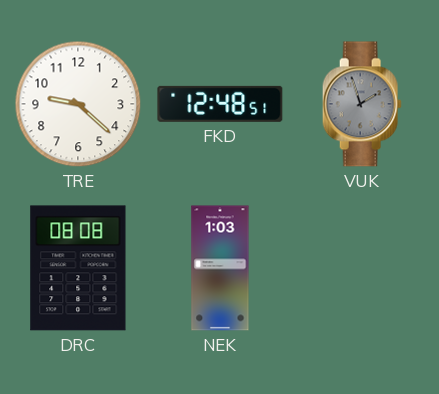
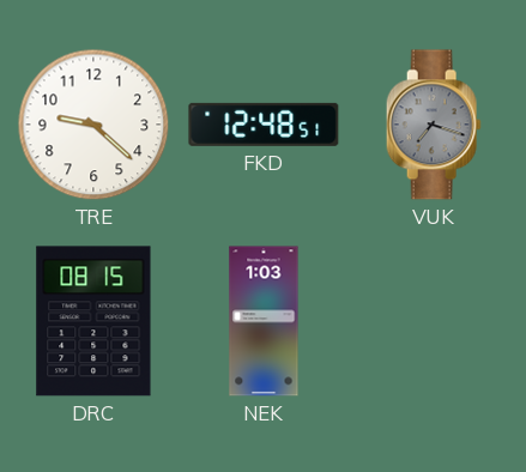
VUK: 1:57 -> 7:18 (434, 125)
DRC: 08:08 -> 08:15 (93, 321)
